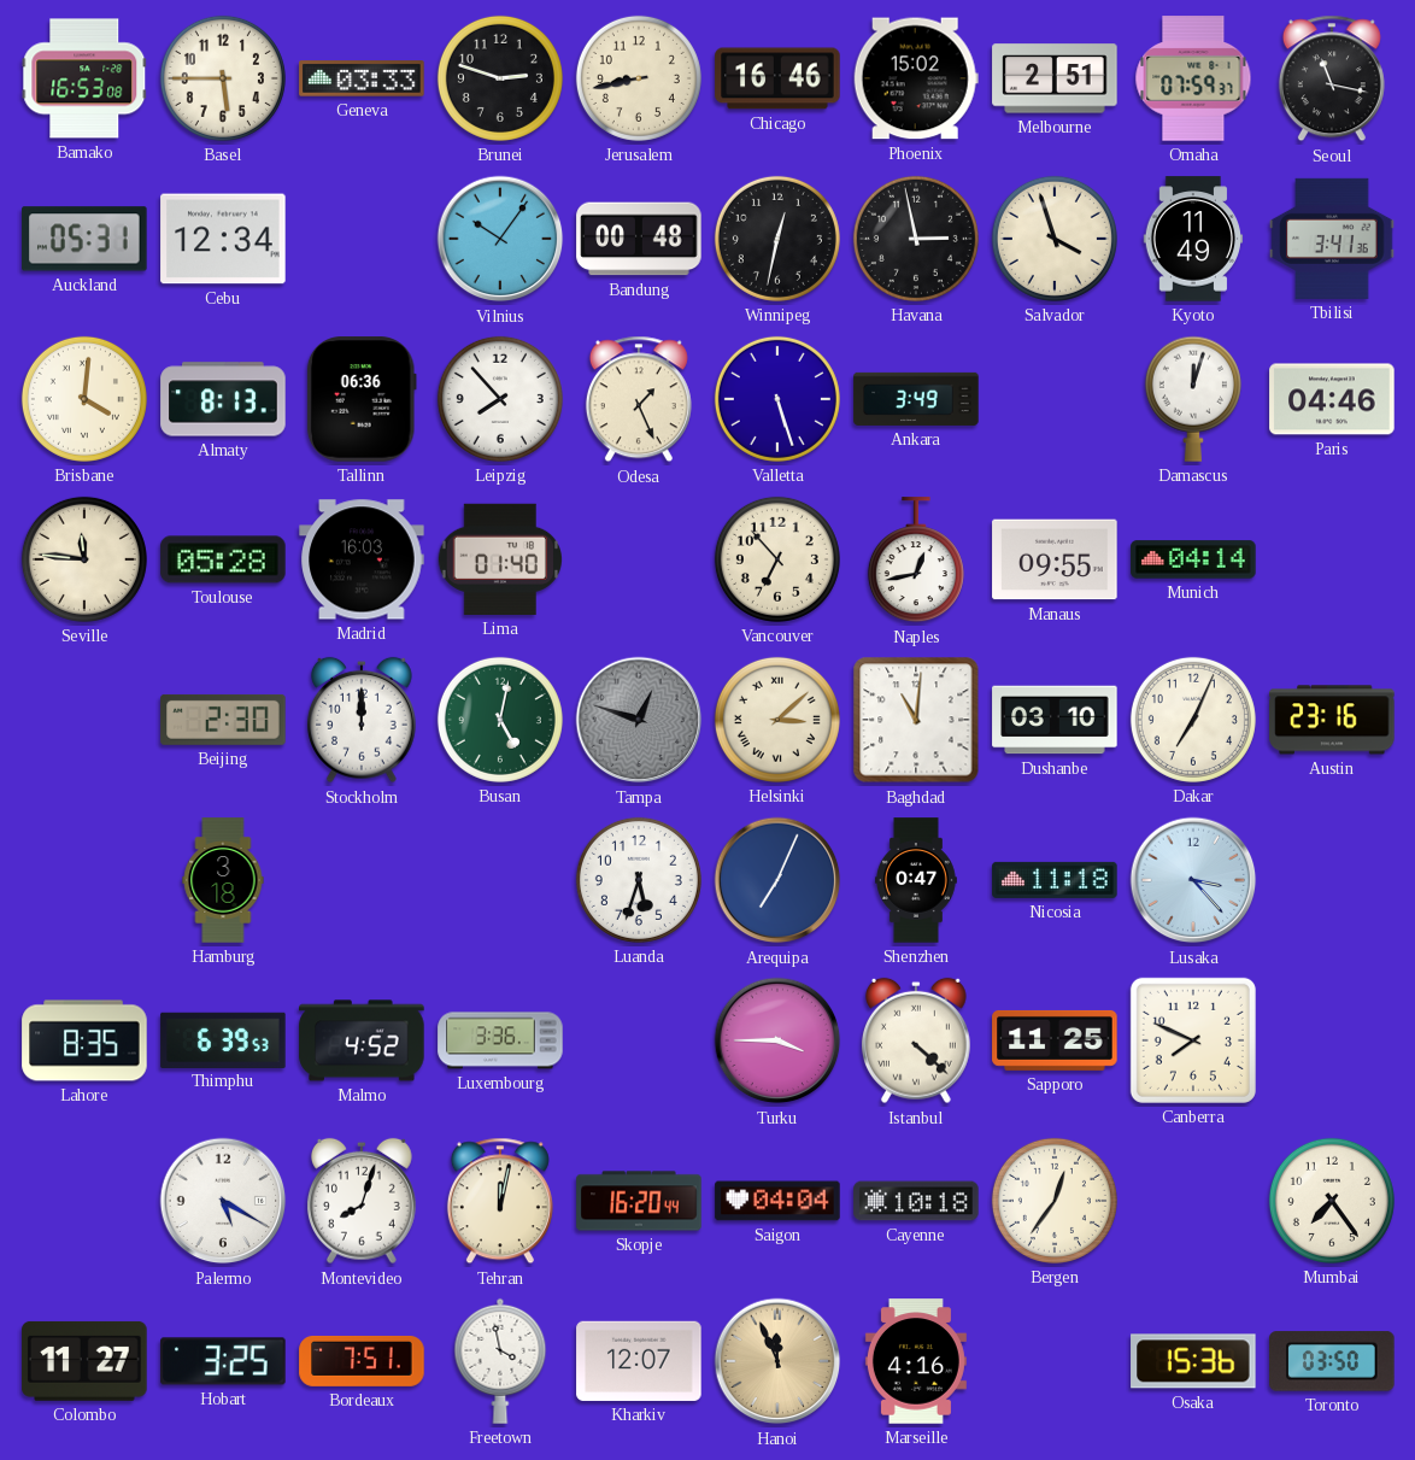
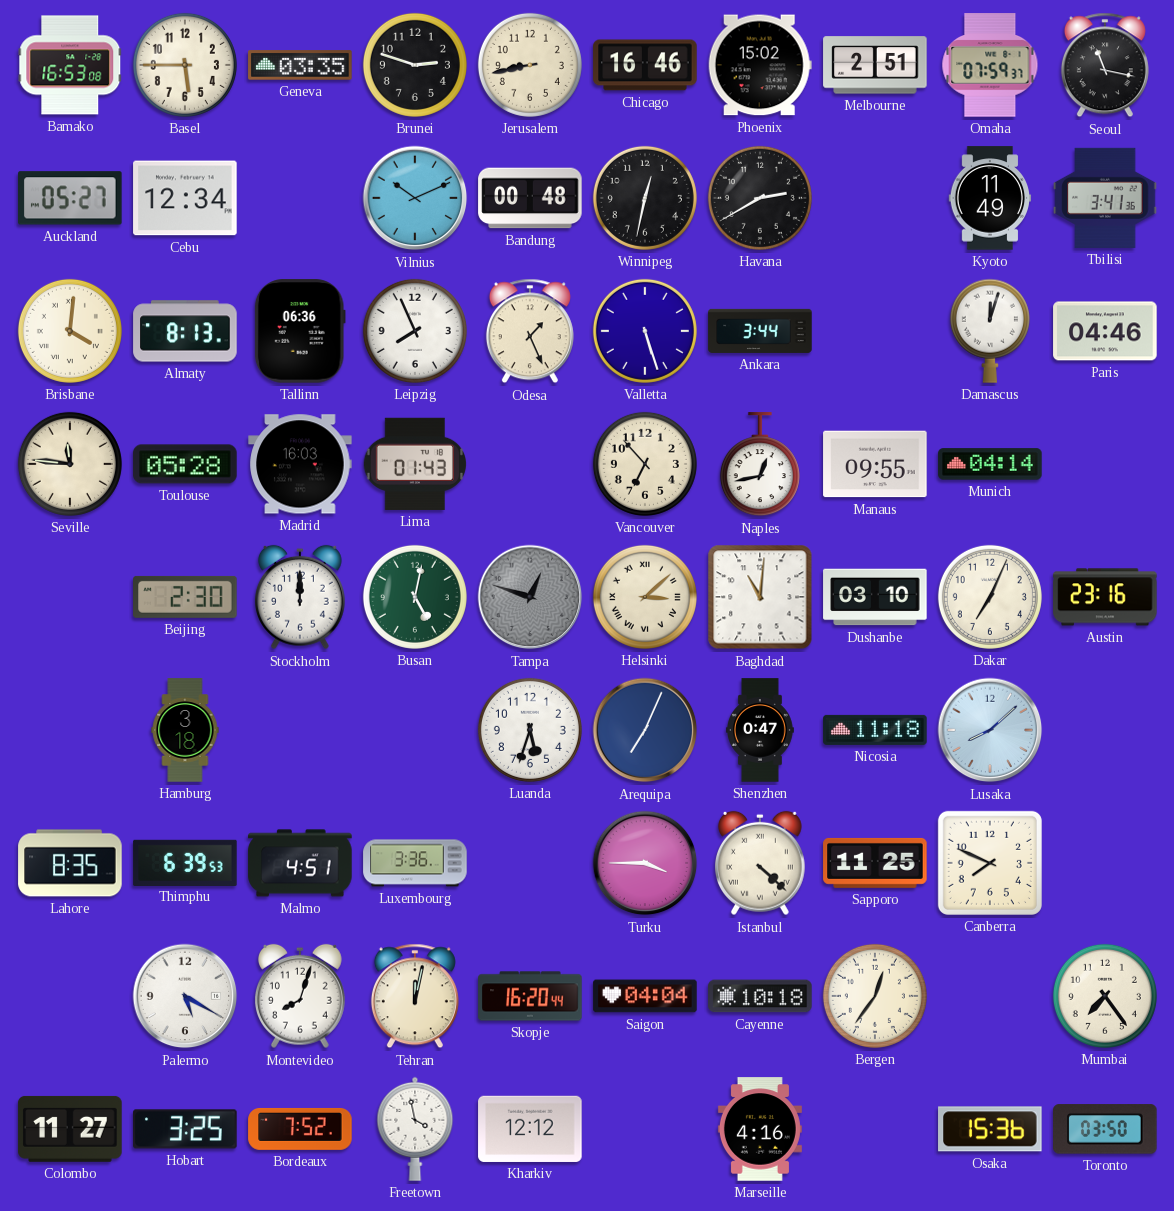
Geneva: 03:33 -> 03:35 (300, 65)
Auckland: 05:31 -> 05:27 (70, 198)
Vilnius: 10:06 -> 10:11 (415, 198)
Havana: 2:58 -> 2:40 (760, 198)
Salvador: 3:57 -> none (1055, 239)
Leipzig: 7:53 -> 7:56 (415, 331)
Ankara: 3:49 -> 3:44 (760, 331)
Lima: 01:40 -> 01:43 (414, 464)
Lusaka: 3:23 -> 8:08 (990, 730)
Malmo: 4:52 -> 4:51 (300, 863)
Bordeaux: 7:51 -> 7:52 (300, 1129)
Kharkiv: 12:07 -> 12:12 (530, 1129)
Hanoi: 11:56 -> none (777, 1361)
